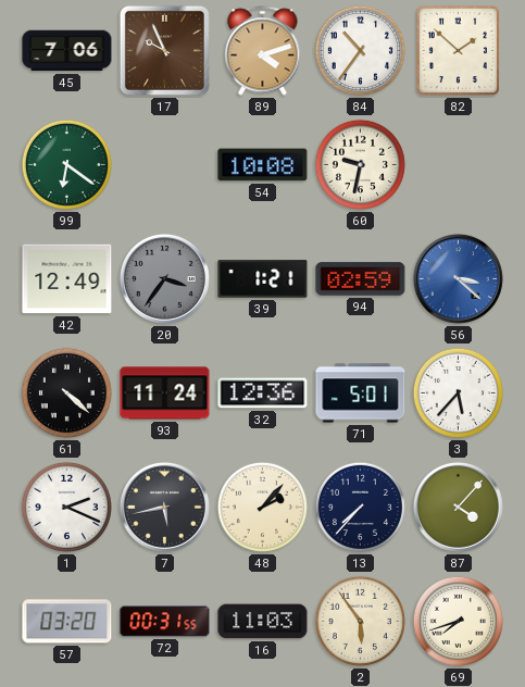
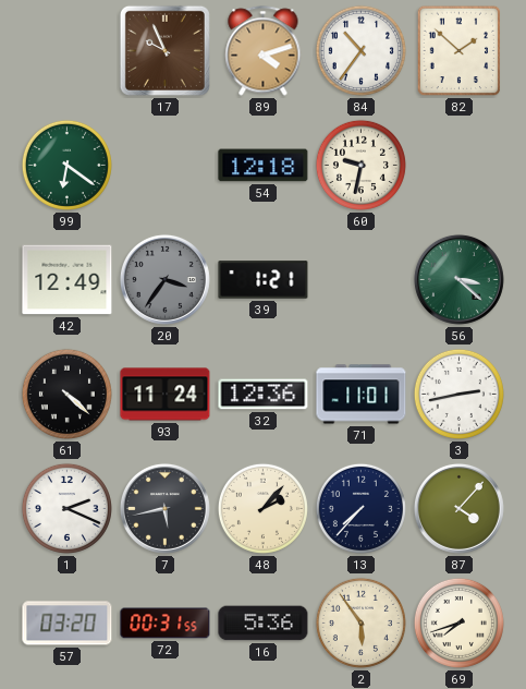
45: 7:06 -> none (67, 51)
54: 10:08 -> 12:18 (264, 166)
94: 02:59 -> none (361, 279)
56 dial: blue -> green (458, 279)
71: 5:01 -> 11:01 (362, 395)
3: 5:37 -> 2:43 (458, 394)
16: 11:03 -> 5:36 (264, 624)
